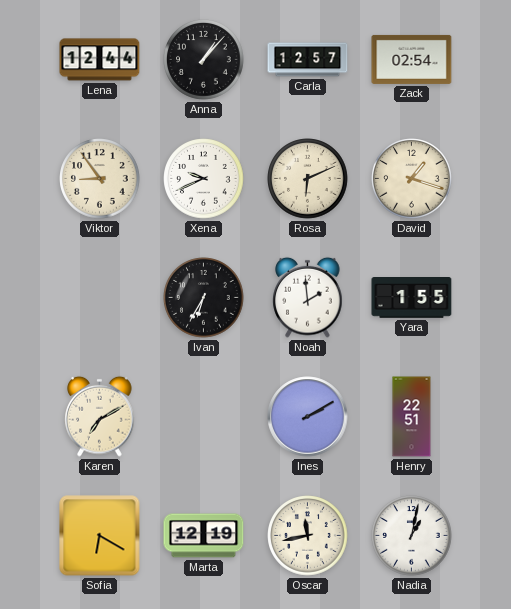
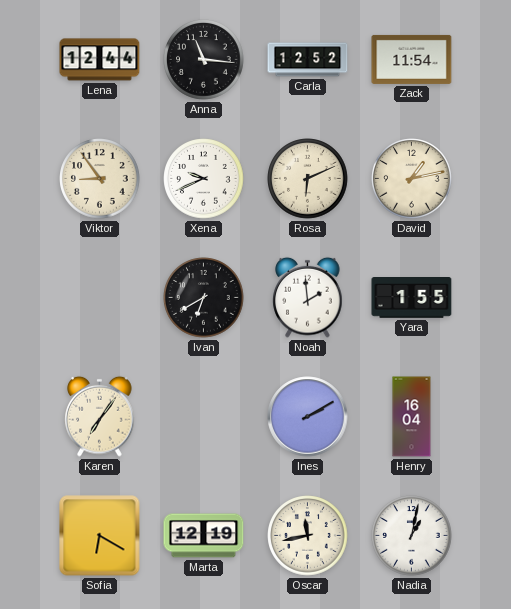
Anna: 1:07 -> 11:16 (204, 60)
Carla: 12:57 -> 12:52 (308, 60)
Zack: 02:54 -> 11:54 (412, 59)
David: 1:18 -> 1:13 (412, 179)
Ivan: 6:35 -> 6:40 (204, 298)
Karen: 7:10 -> 7:06 (100, 416)
Henry: 22:51 -> 16:04 (412, 417)
